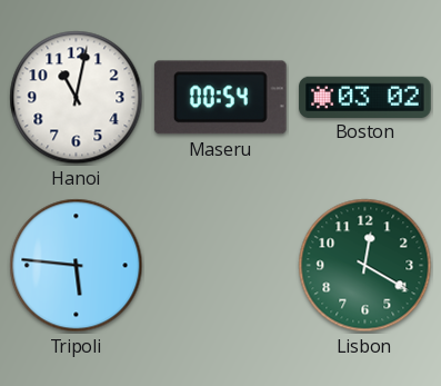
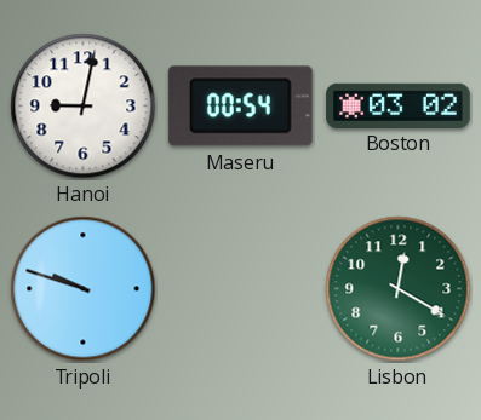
Hanoi: 11:02 -> 9:02 (84, 107)
Tripoli: 5:46 -> 9:48 (84, 289)
